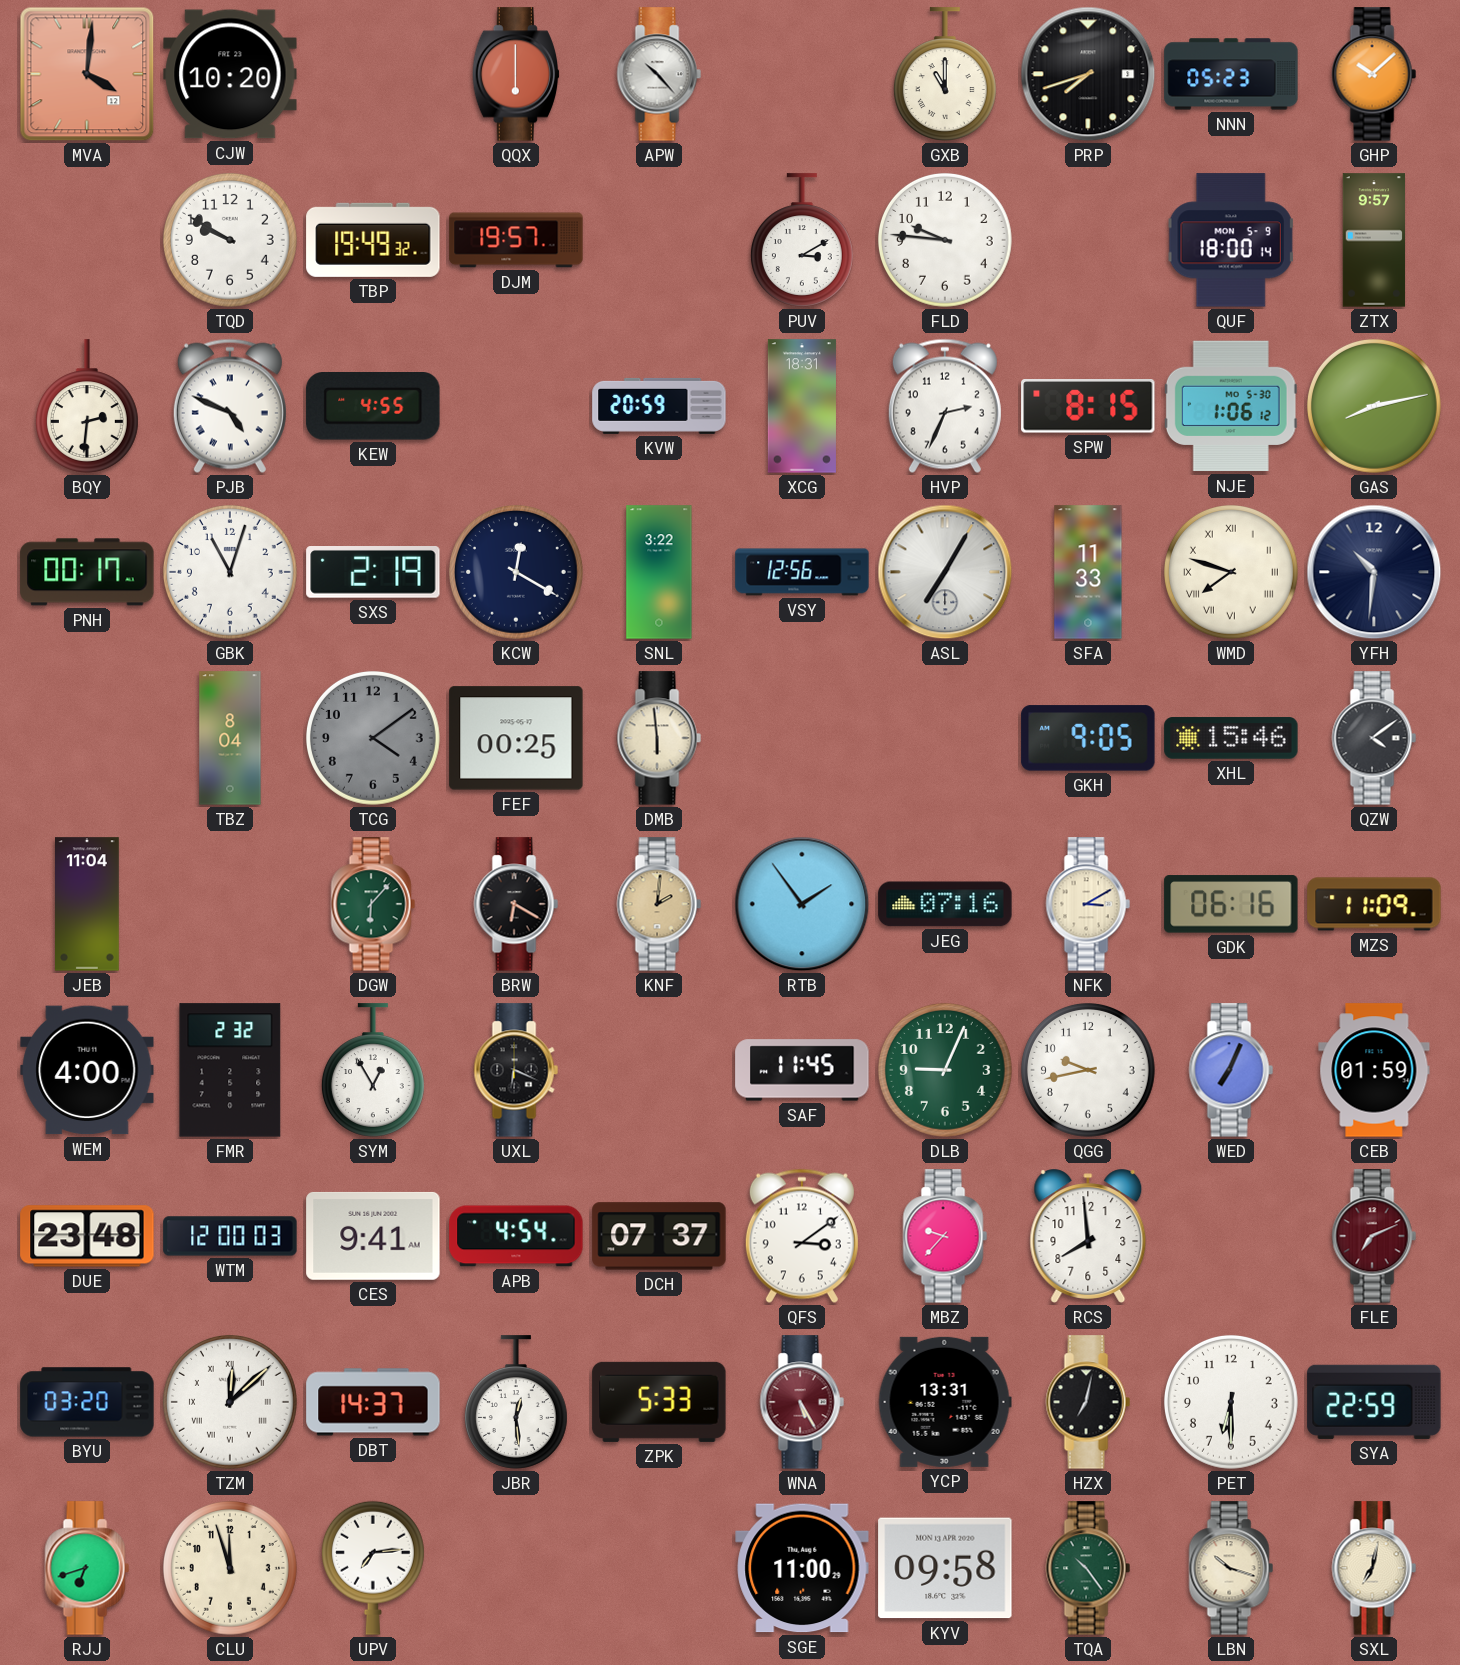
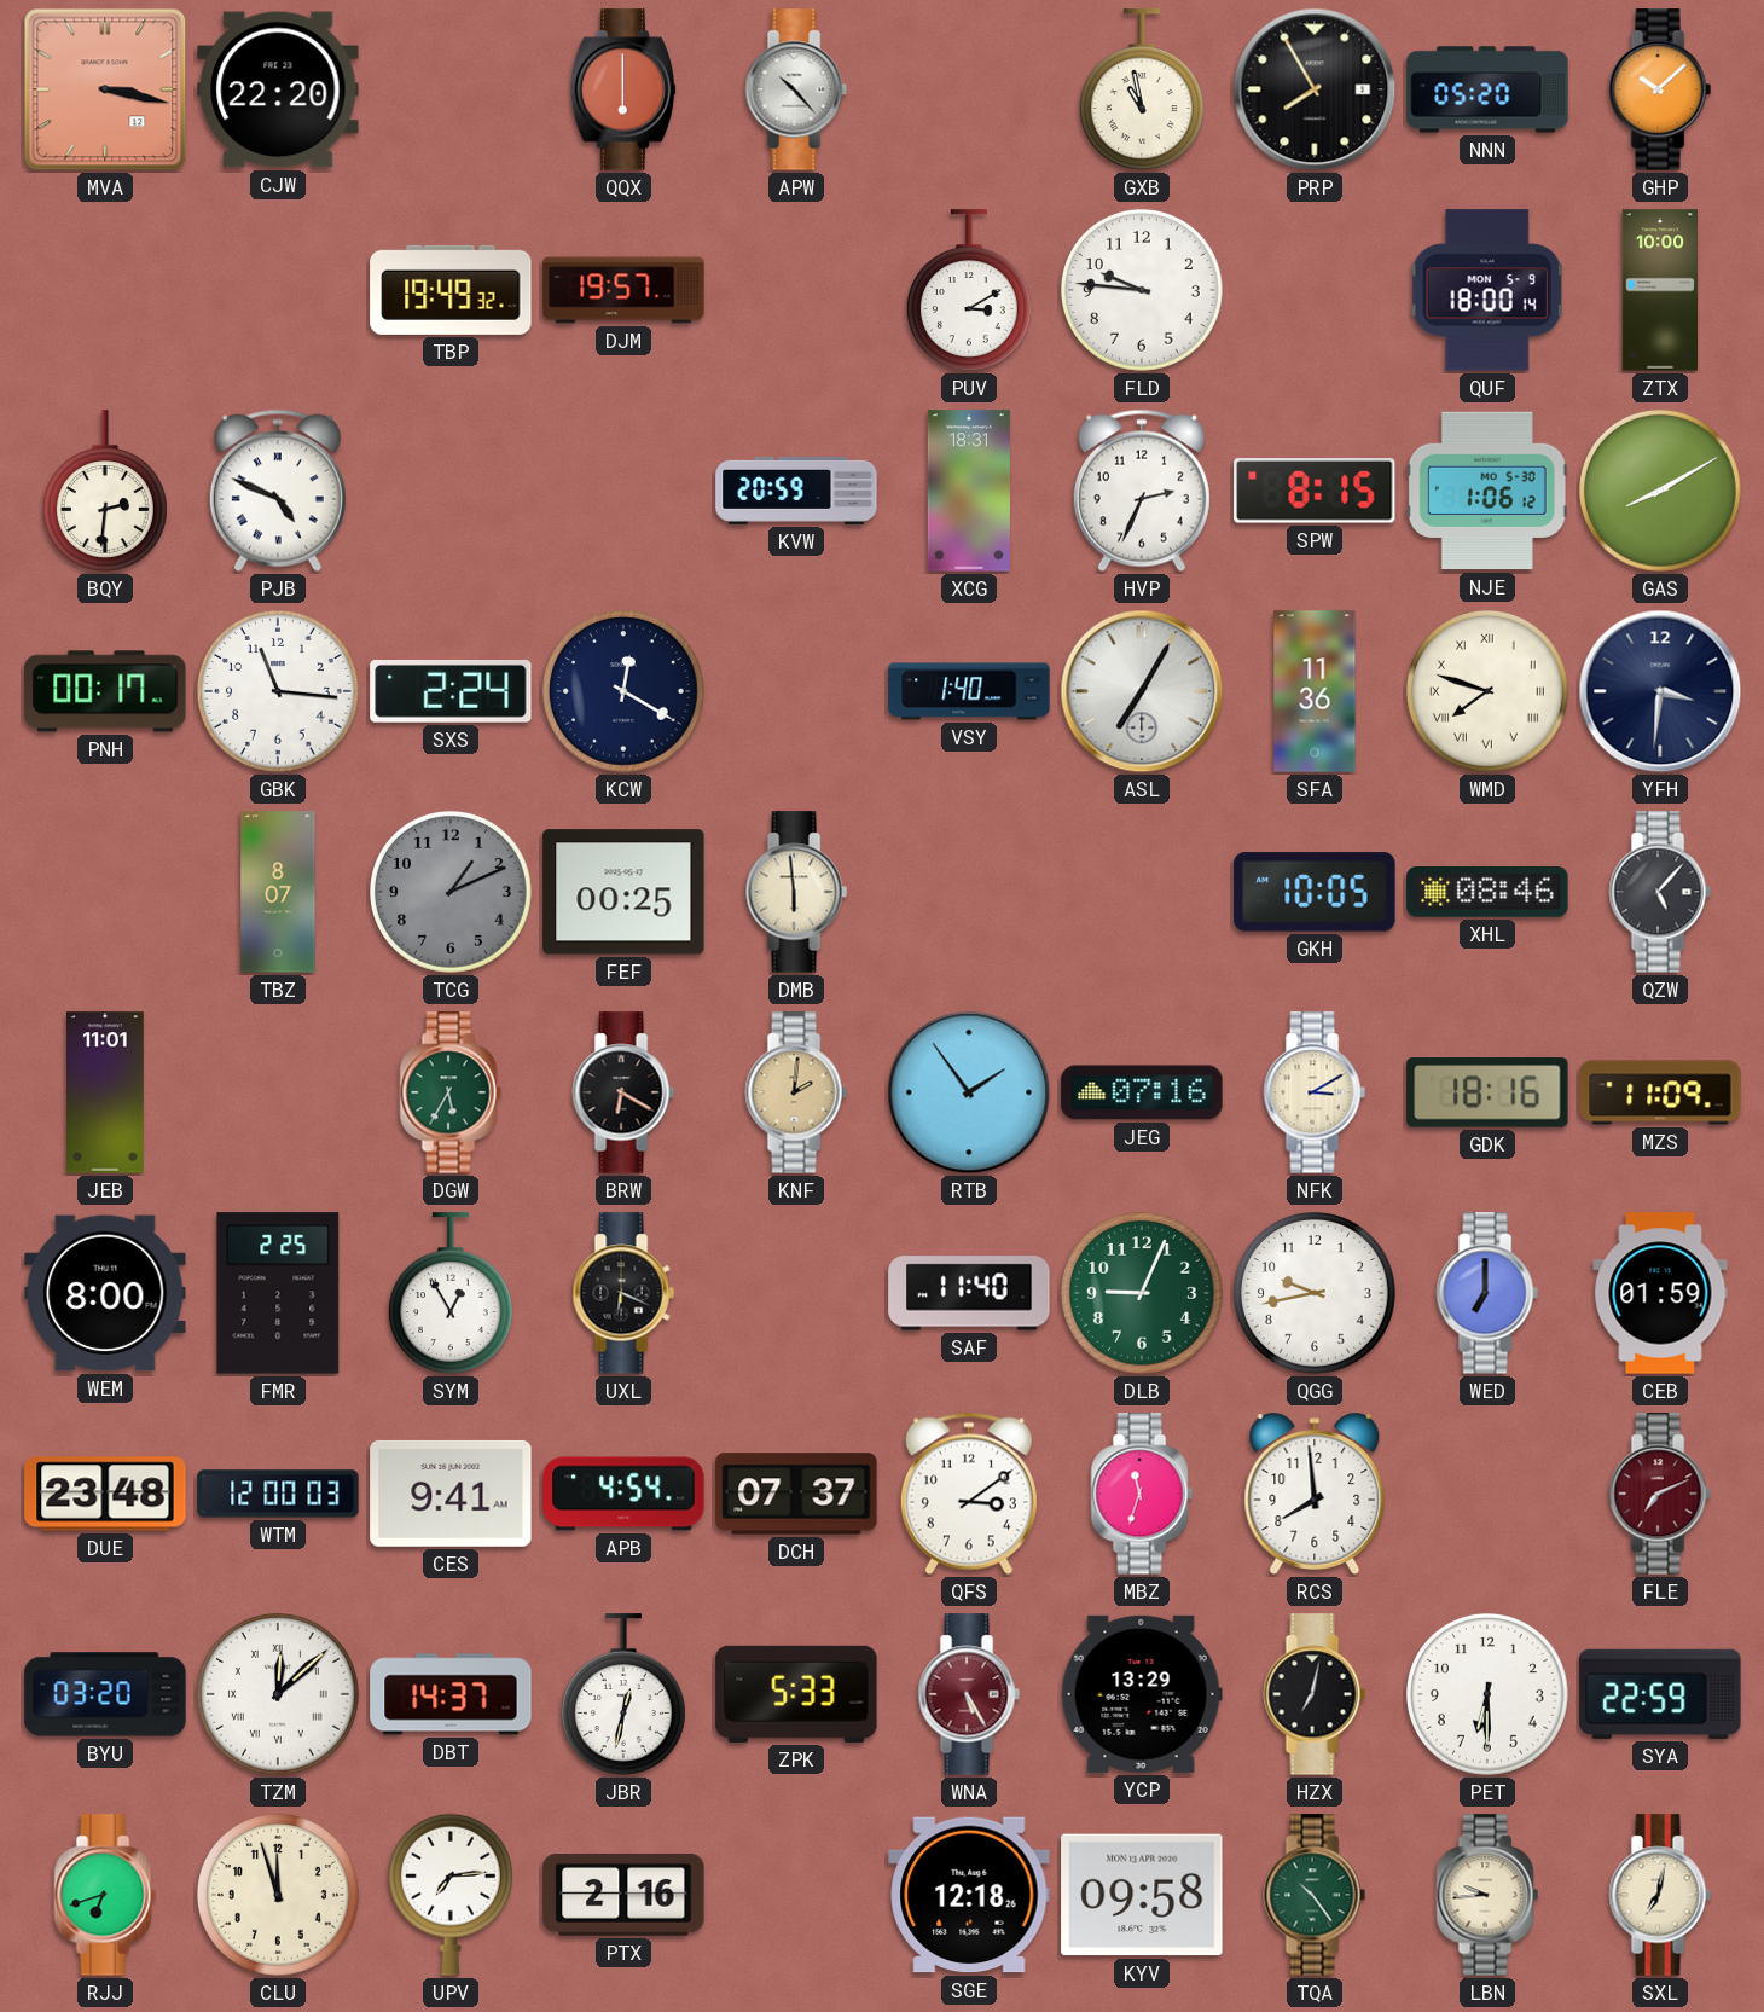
MVA: 4:01 -> 3:17 (105, 89)
CJW: 10:20 -> 22:20 (278, 89)
GXB: 11:00 -> 10:58 (1142, 89)
PRP: 7:42 -> 7:55 (1315, 89)
NNN: 05:23 -> 05:20 (1487, 89)
TQD: 9:50 -> none (230, 240)
ZTX: 9:57 -> 10:00 (1660, 290)
KEW: 4:55 -> none (373, 406)
GAS: 8:13 -> 8:10 (1660, 491)
GBK: 11:03 -> 11:16 (278, 691)
SXS: 2:19 -> 2:24 (451, 692)
SNL: 3:22 -> none (659, 572)
VSY: 12:56 -> 1:40 (969, 691)
SFA: 11:33 -> 11:36 (1315, 691)
YFH: 10:31 -> 3:31 (1660, 691)
TBZ: 8:04 -> 8:07 (278, 892)
TCG: 4:09 -> 1:11 (451, 892)
GKH: 9:05 -> 10:05 (1315, 892)
XHL: 15:46 -> 08:46 (1487, 892)
QZW: 4:09 -> 5:07 (1660, 892)
JEB: 11:04 -> 11:01 (105, 1092)
DGW: 6:07 -> 5:35 (451, 1092)
GDK: 06:16 -> 18:16 (1487, 1092)
WEM: 4:00 -> 8:00 (105, 1293)
FMR: 2:32 -> 2:25 (278, 1293)
SAF: 11:45 -> 11:40 (969, 1293)
WED: 7:04 -> 7:00 (1487, 1293)
MBZ: 9:37 -> 11:33 (1142, 1494)
JBR: 12:29 -> 12:32 (623, 1694)
YCP: 13:31 -> 13:29 (1142, 1694)
PTX: none -> 2:16 (623, 1896)
SGE: 11:00 -> 12:18 (969, 1895)
LBN: 10:18 -> 9:44 (1487, 1895)
